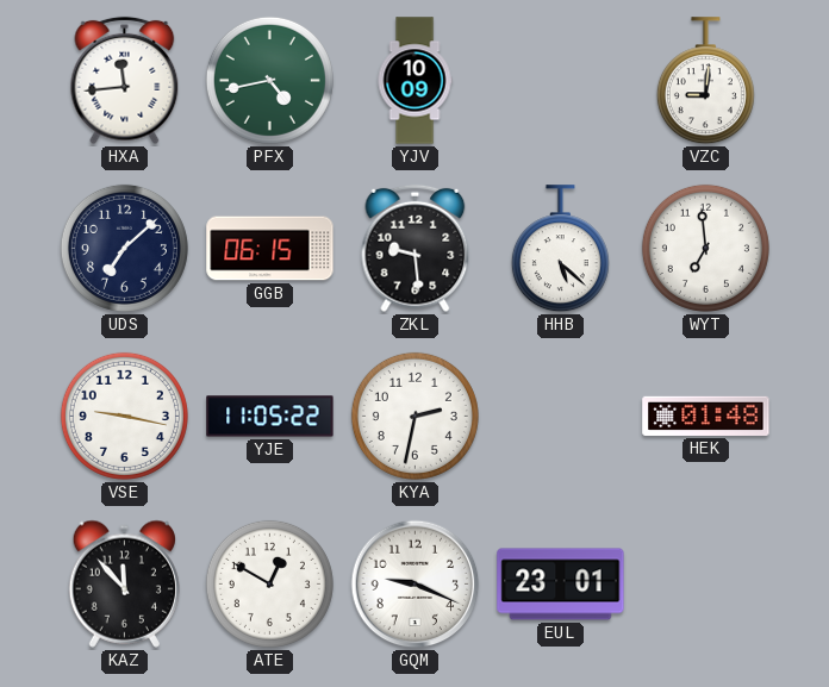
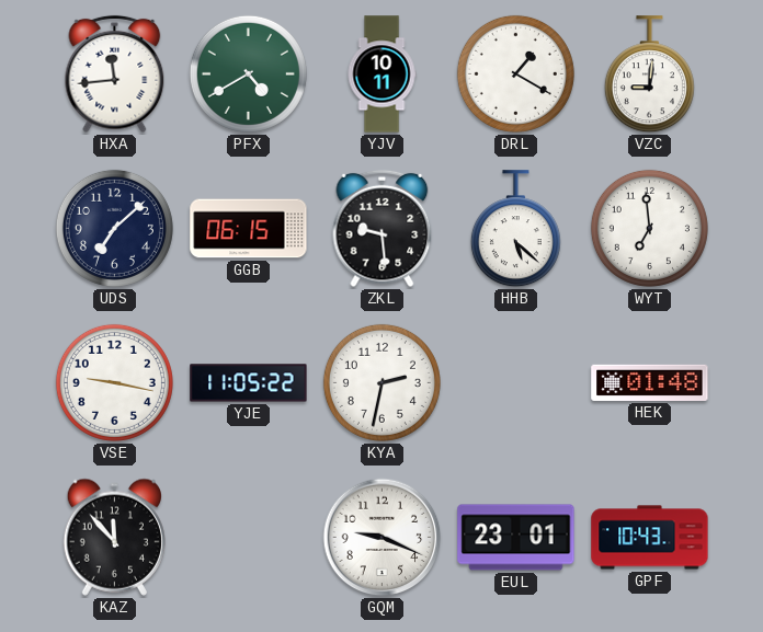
PFX: 4:43 -> 4:40 (248, 73)
YJV: 10:09 -> 10:11 (381, 74)
DRL: none -> 1:20 (515, 73)
ATE: 12:50 -> none (269, 583)
GPF: none -> 10:43 (650, 538)
